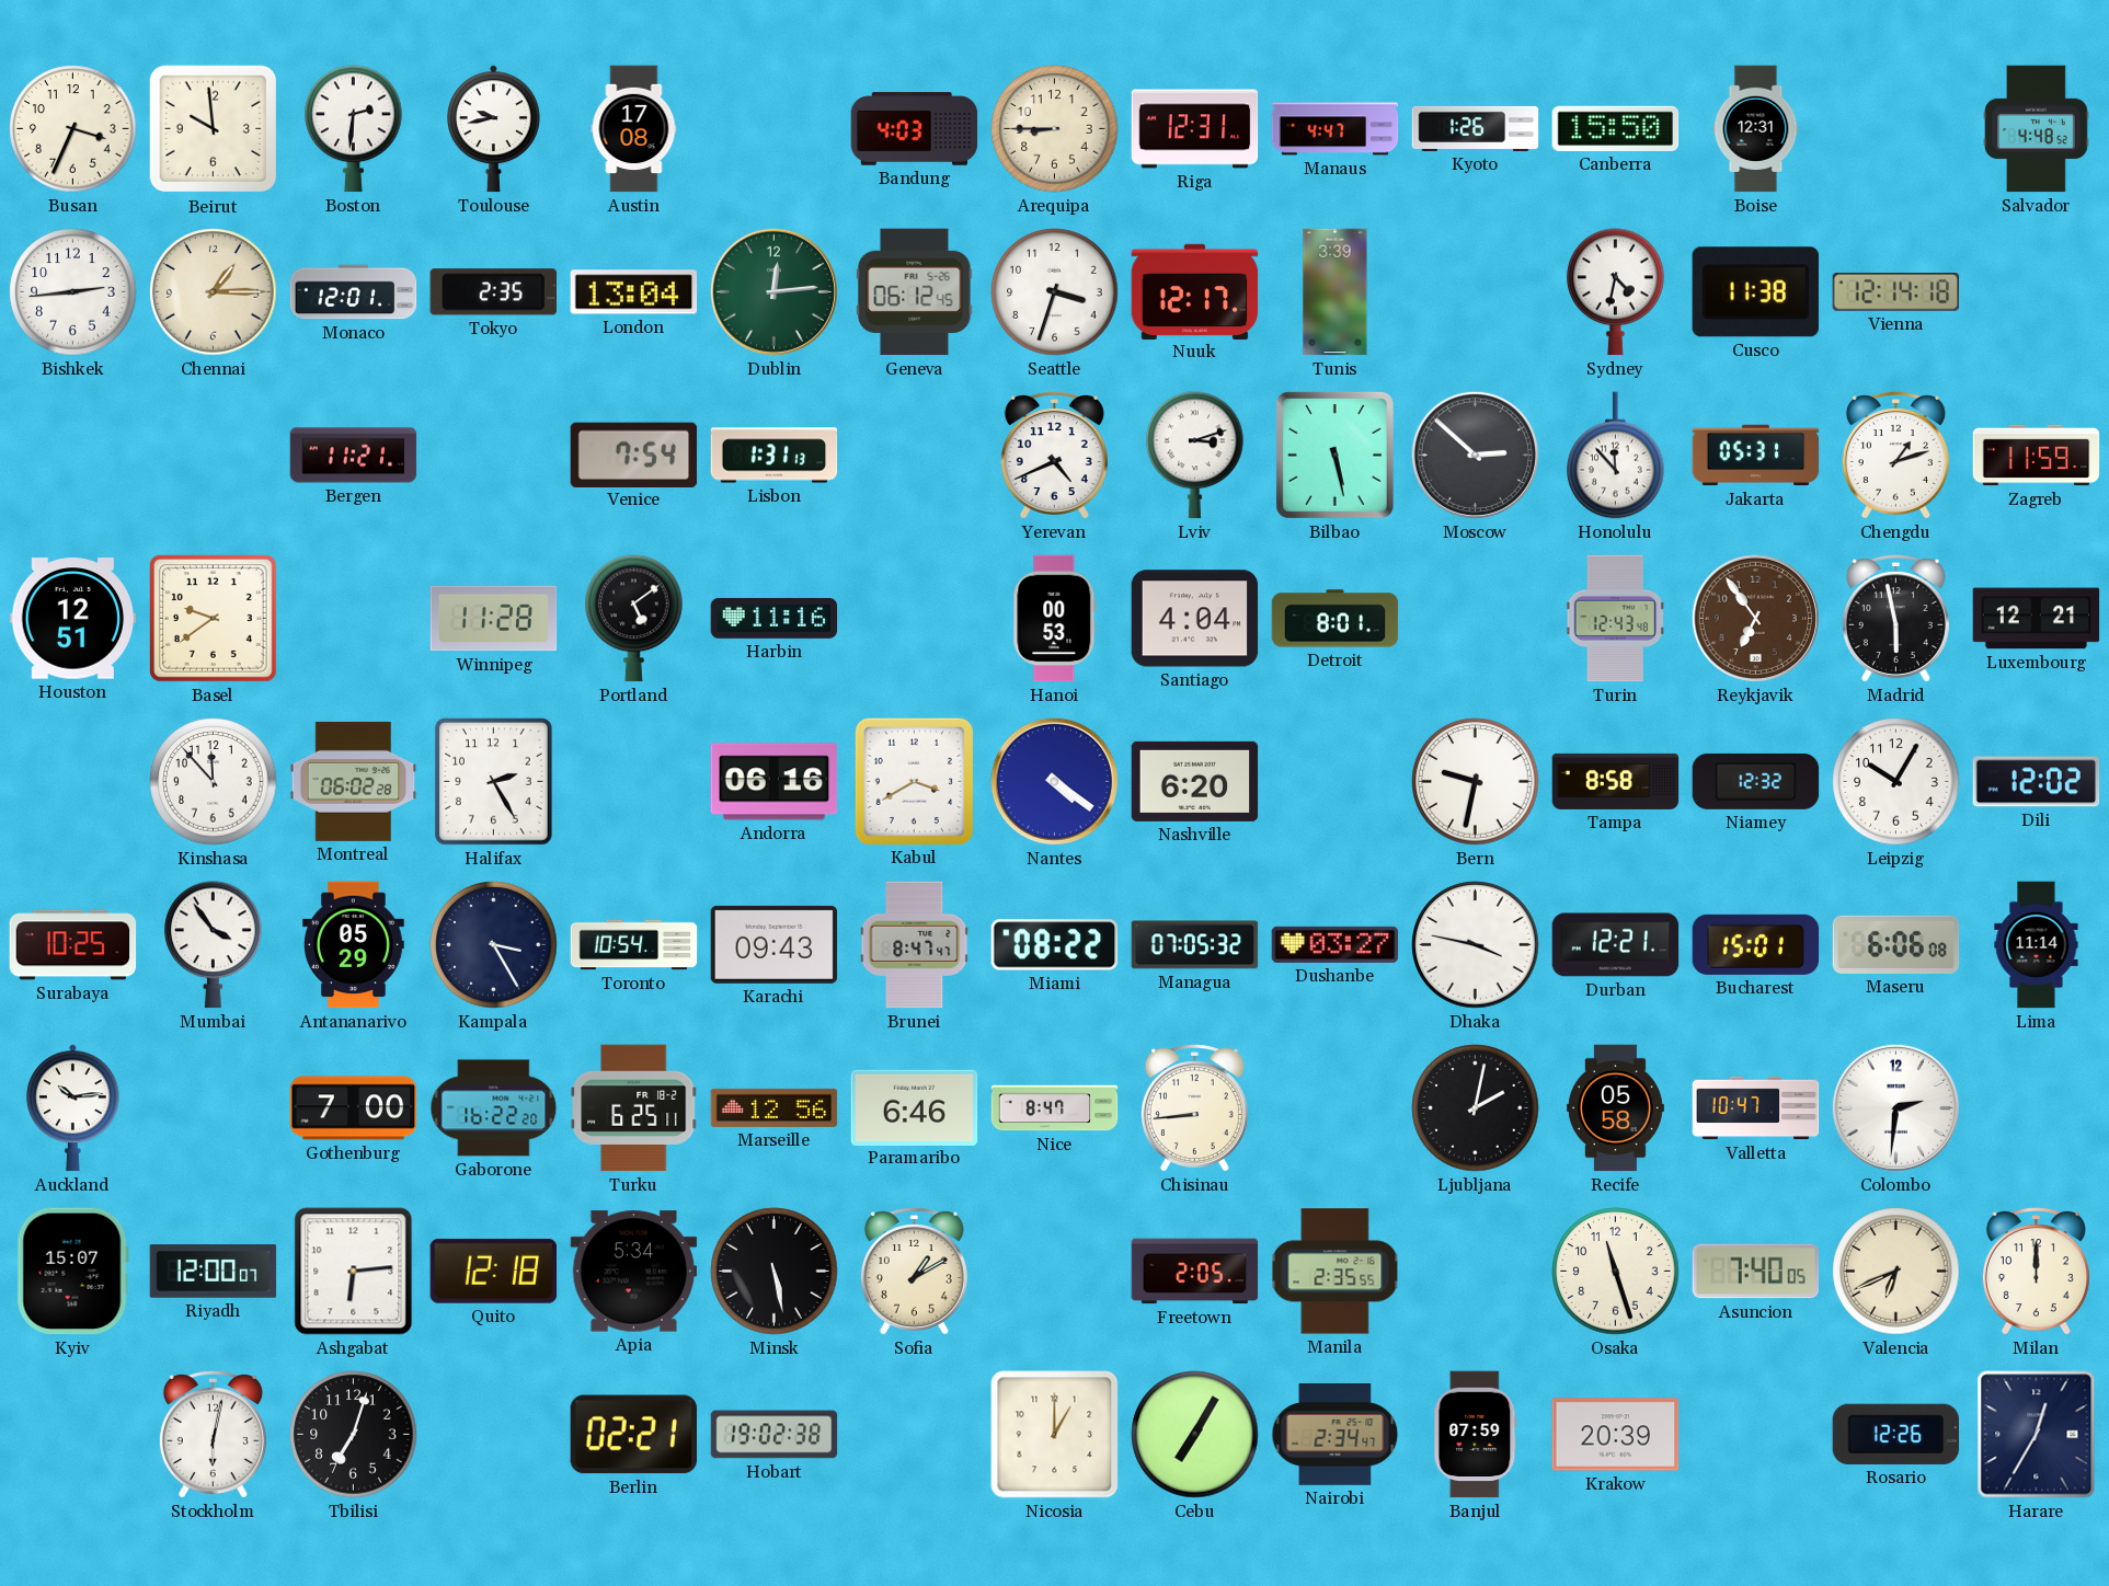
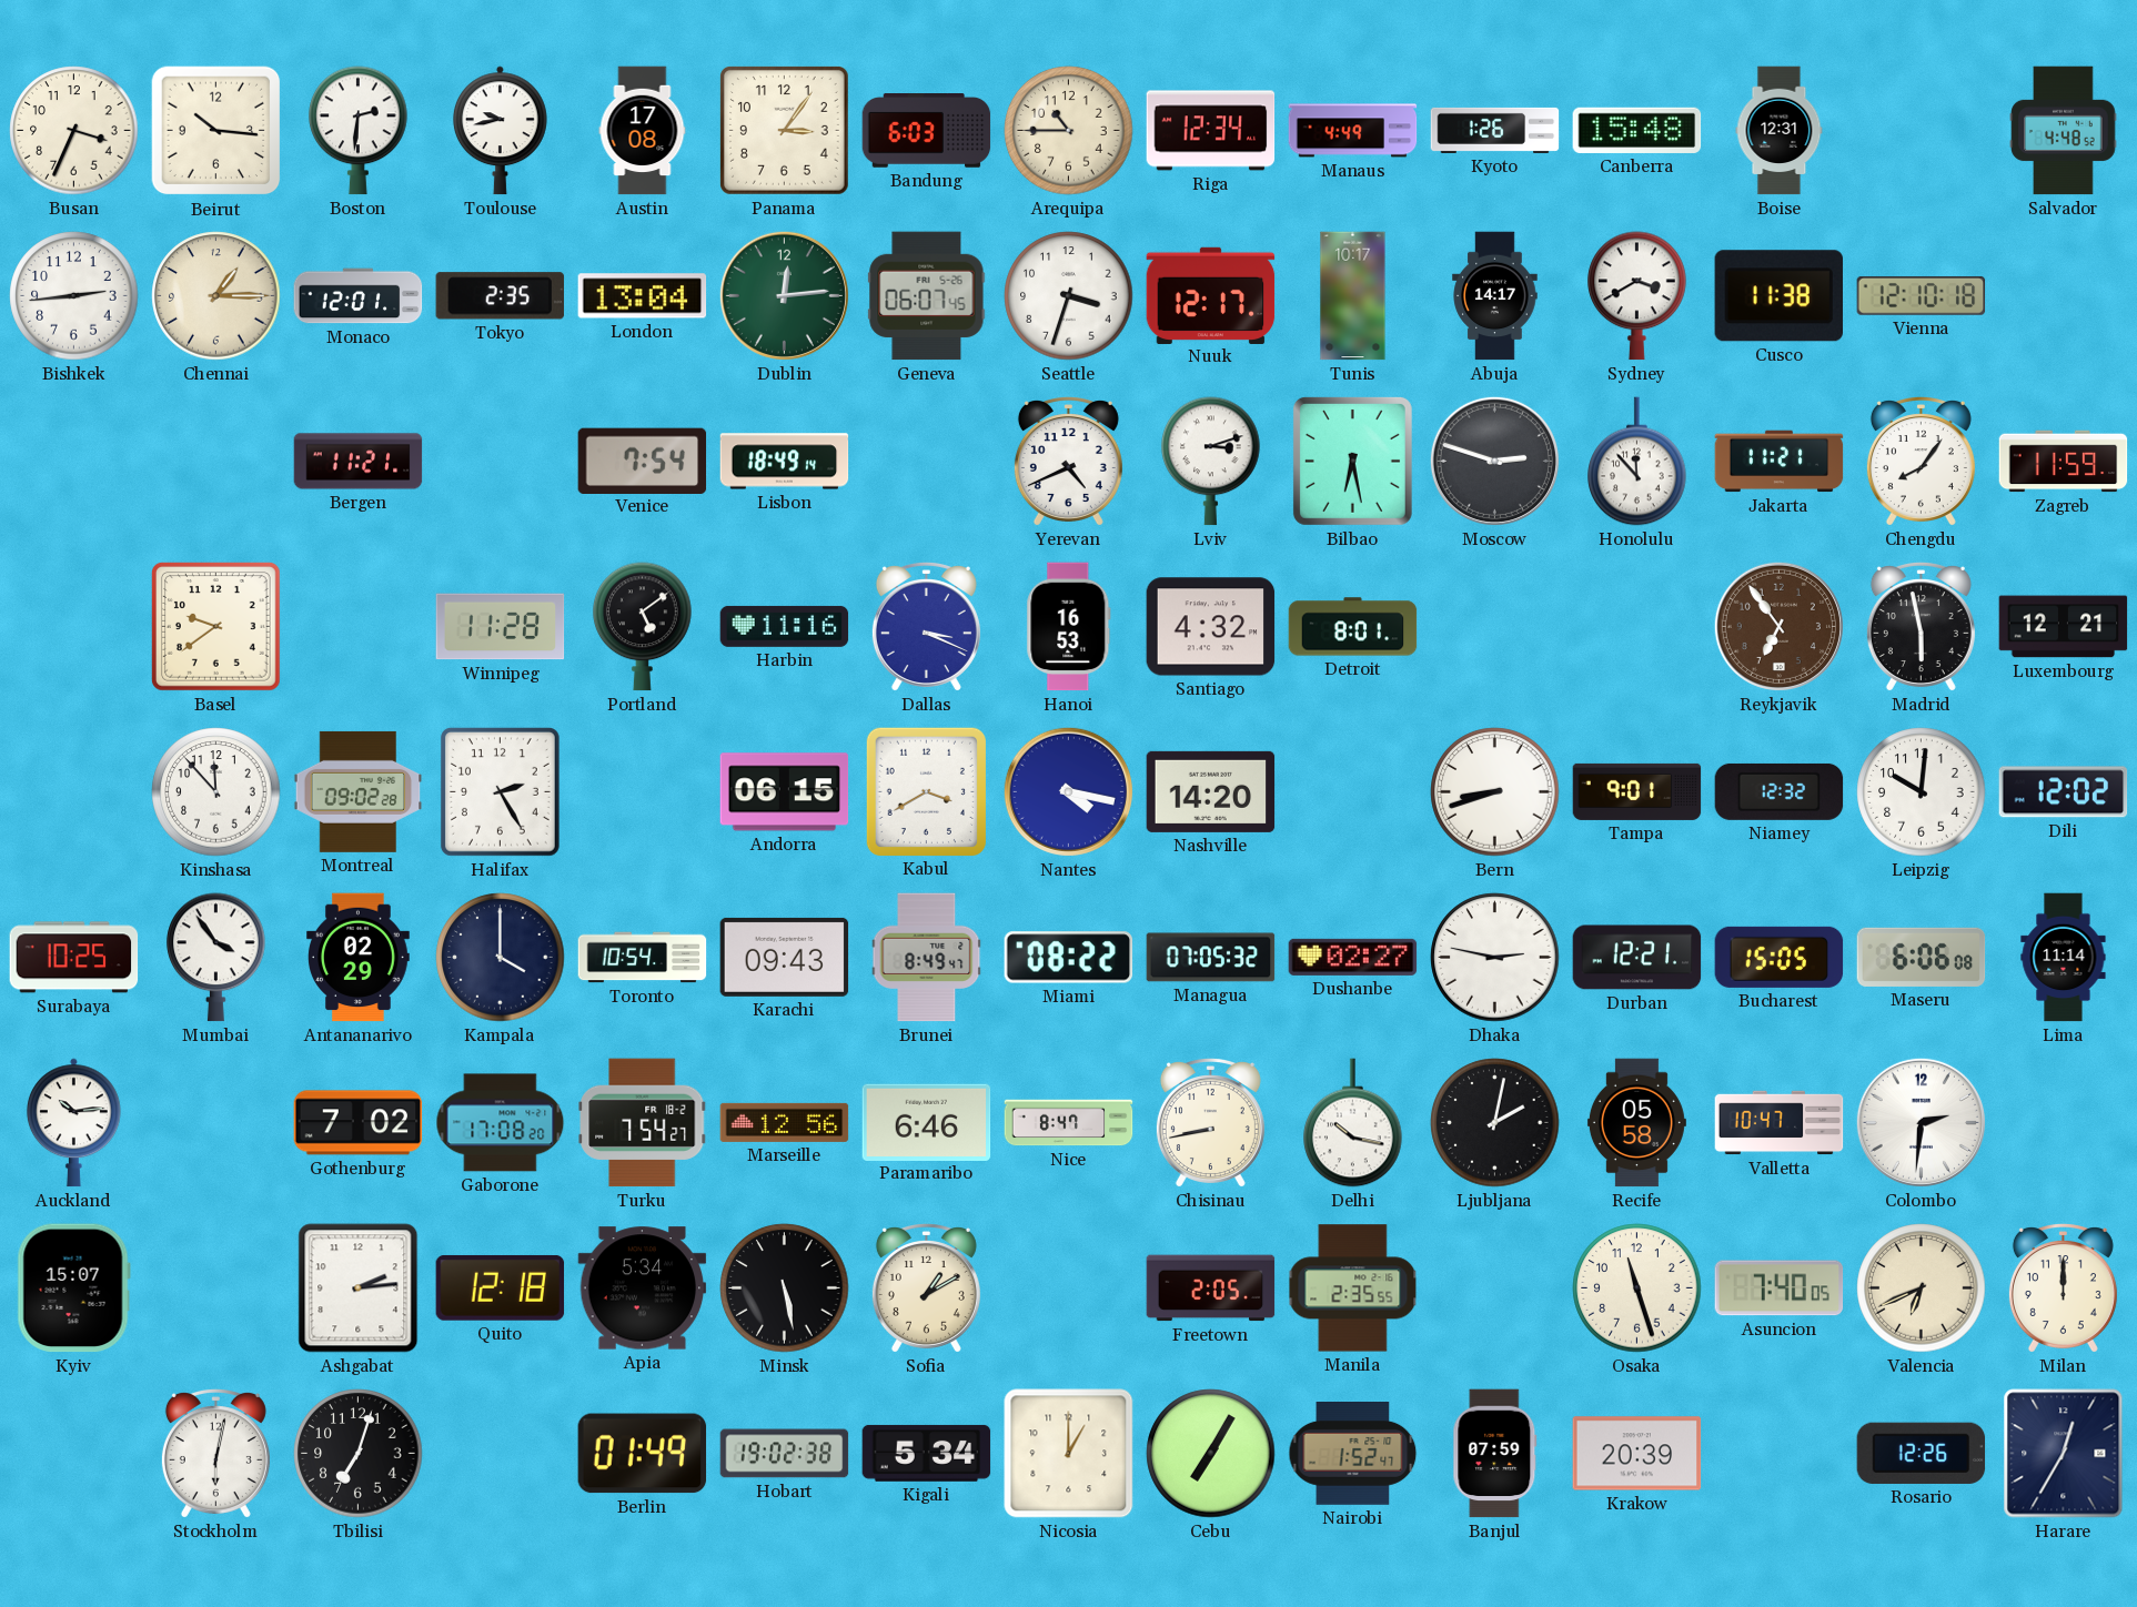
Beirut: 9:59 -> 10:16 (216, 131)
Panama: none -> 3:06 (784, 130)
Bandung: 4:03 -> 6:03 (927, 131)
Arequipa: 8:45 -> 10:45 (1069, 131)
Riga: 12:31 -> 12:34 (1211, 131)
Manaus: 4:47 -> 4:49 (1353, 131)
Canberra: 15:50 -> 15:48 (1637, 130)
Geneva: 06:12 -> 06:07 (927, 296)
Tunis: 3:39 -> 10:17 (1353, 296)
Abuja: none -> 14:17 (1495, 296)
Sydney: 4:32 -> 3:40 (1637, 296)
Vienna: 12:14 -> 12:10 (1922, 296)
Lisbon: 1:31 -> 18:49 (785, 462)
Bilbao: 5:28 -> 6:28 (1352, 461)
Moscow: 2:52 -> 2:48 (1494, 461)
Jakarta: 05:31 -> 11:21 (1780, 462)
Chengdu: 1:12 -> 8:06 (1921, 462)
Houston: 12:51 -> none (73, 619)
Dallas: none -> 3:19 (926, 627)
Hanoi: 00:53 -> 16:53 (1069, 627)
Santiago: 4:04 -> 4:32 (1211, 627)
Turin: 12:43 -> none (1616, 619)
Montreal: 06:02 -> 09:02 (359, 791)
Andorra: 06:16 -> 06:15 (785, 792)
Nantes: 4:21 -> 4:17 (1068, 791)
Nashville: 6:20 -> 14:20 (1211, 791)
Bern: 9:32 -> 8:42 (1495, 792)
Tampa: 8:58 -> 9:01 (1637, 791)
Leipzig: 10:05 -> 10:01 (1922, 792)
Antananarivo: 05:29 -> 02:29 (359, 958)
Kampala: 3:25 -> 4:00 (501, 958)
Brunei: 8:47 -> 8:49 (927, 958)
Dushanbe: 03:27 -> 02:27 (1353, 957)
Dhaka: 3:47 -> 2:47 (1495, 958)
Bucharest: 15:01 -> 15:05 (1780, 957)
Gothenburg: 7:00 -> 7:02 (359, 1123)
Gaborone: 16:22 -> 17:08 (501, 1123)
Turku: 6:25 -> 7:54 (643, 1123)
Chisinau: 8:44 -> 8:43 (1210, 1123)
Delhi: none -> 10:17 (1353, 1123)
Riyadh: 12:00 -> none (214, 1272)
Ashgabat: 6:14 -> 2:14 (359, 1288)
Berlin: 02:21 -> 01:49 (643, 1454)
Kigali: none -> 5:34 (927, 1453)
Nairobi: 2:34 -> 1:52 (1353, 1454)
